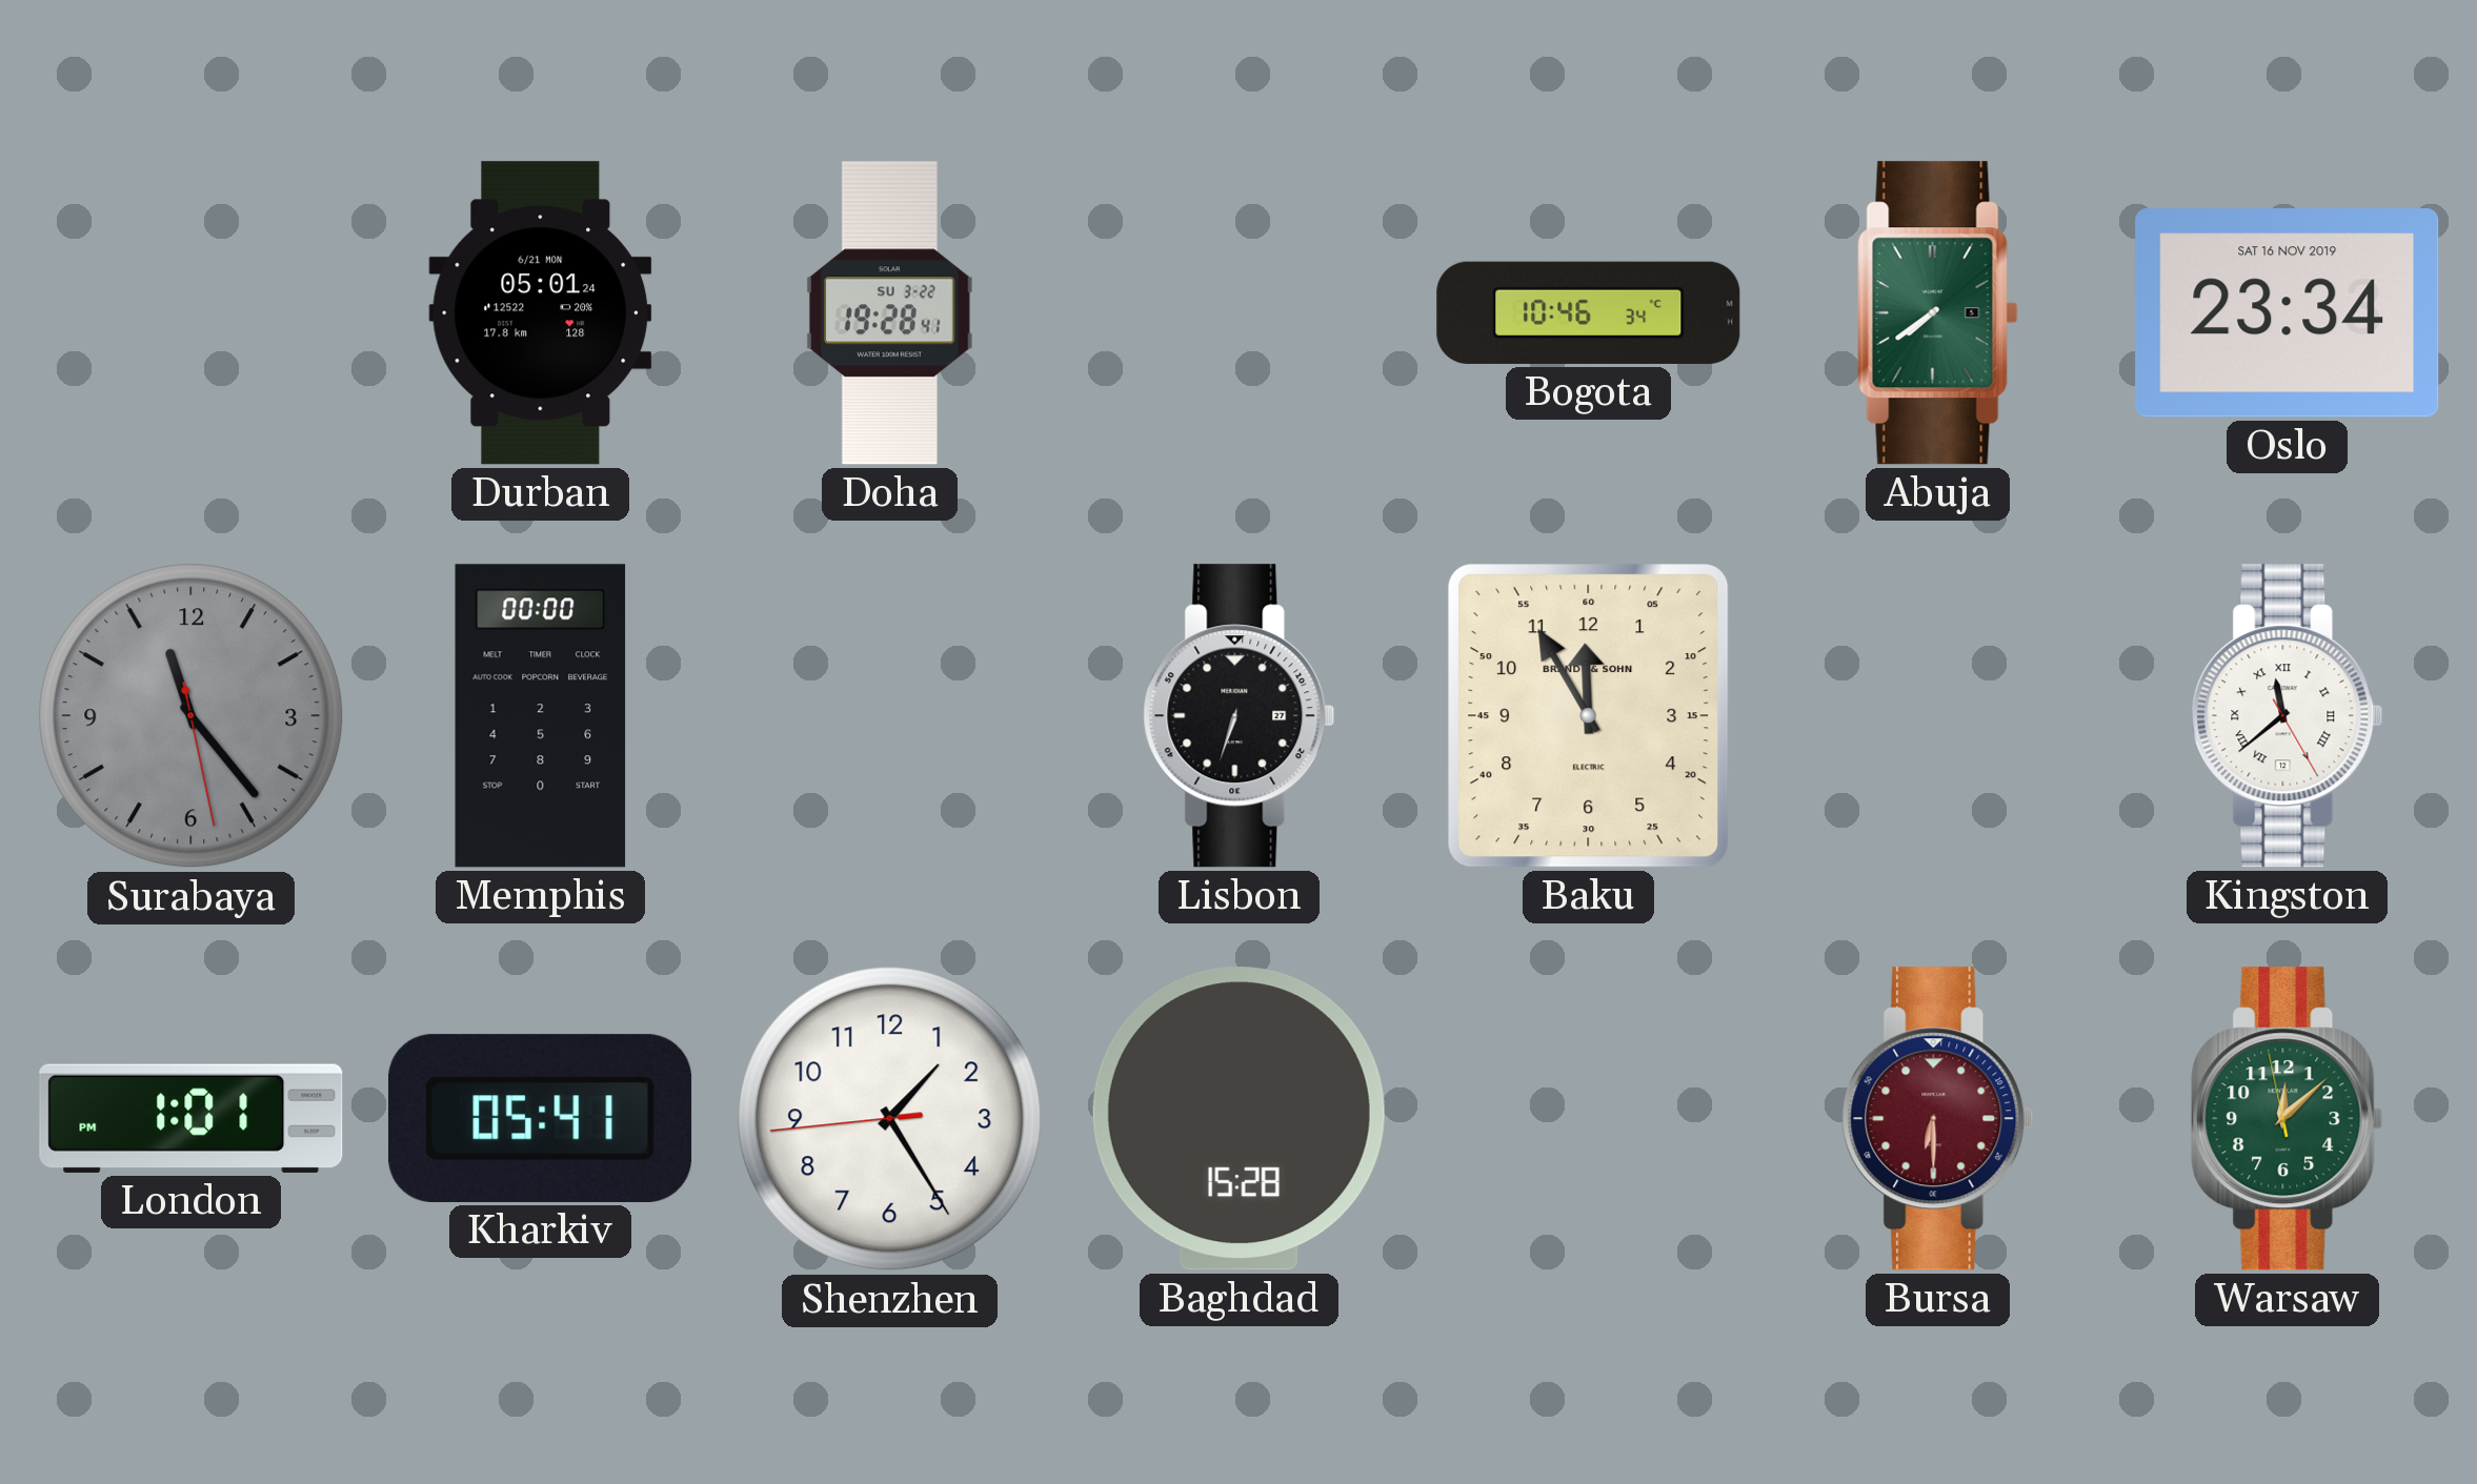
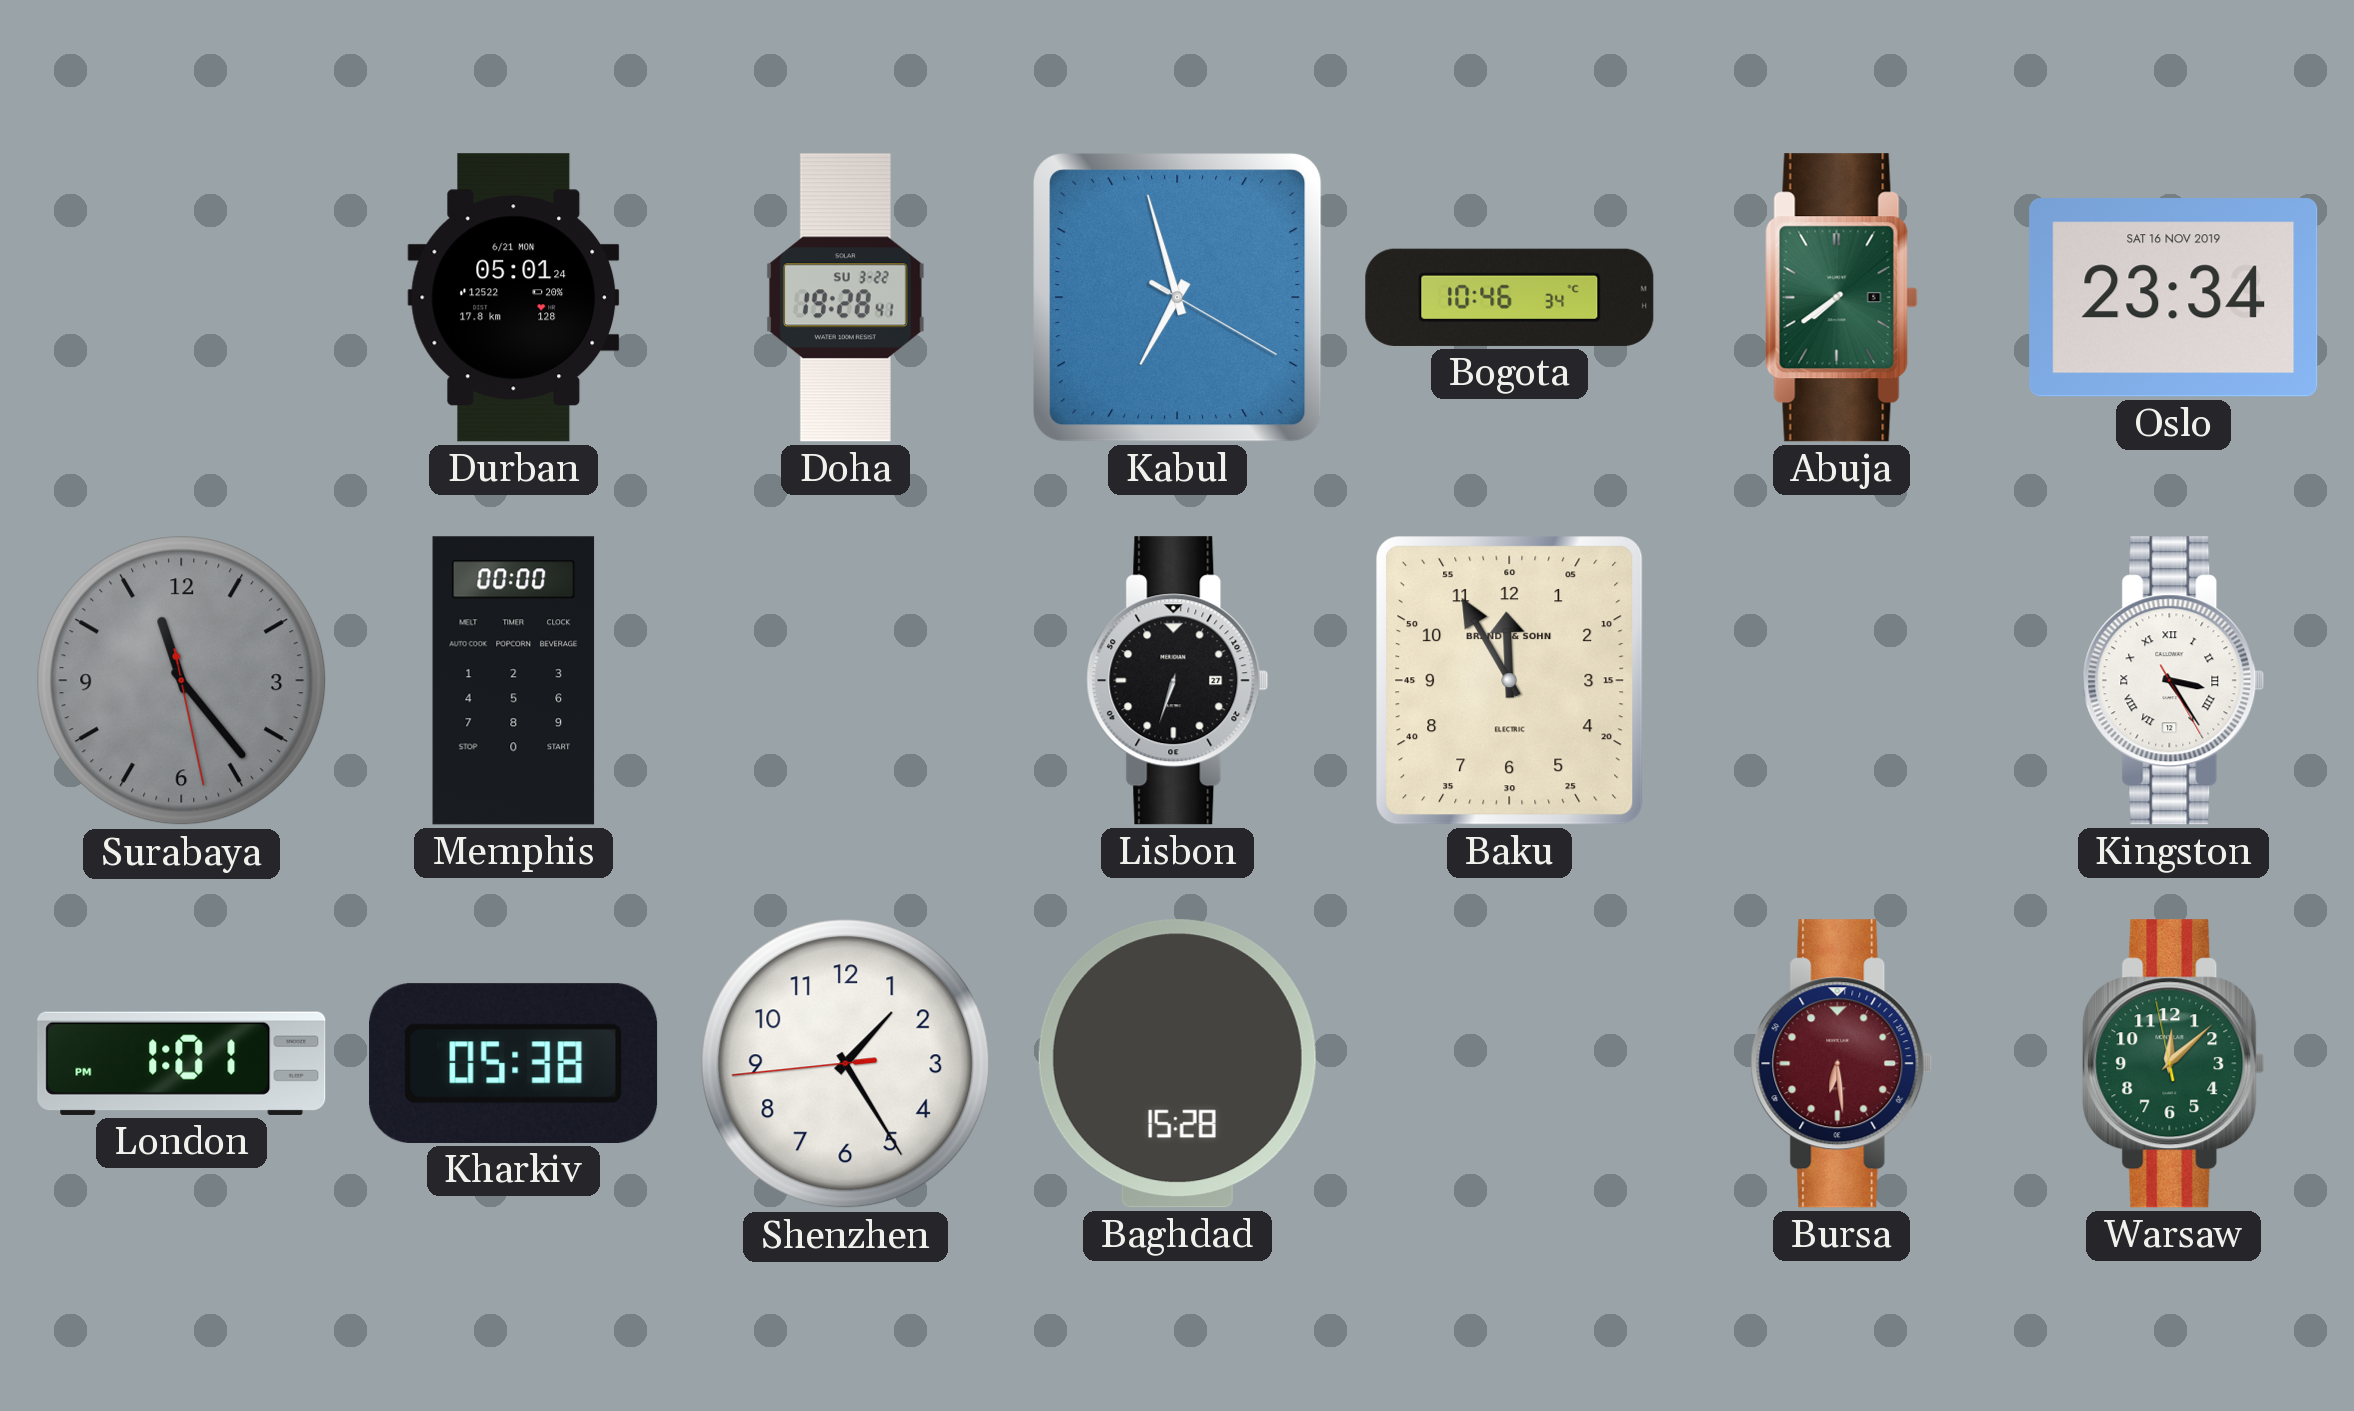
Kabul: none -> 6:57 (1178, 298)
Kingston: 11:38 -> 3:24 (2174, 681)
Kharkiv: 05:41 -> 05:38 (514, 1063)
Bursa: 6:30 -> 6:29 (1842, 1064)
